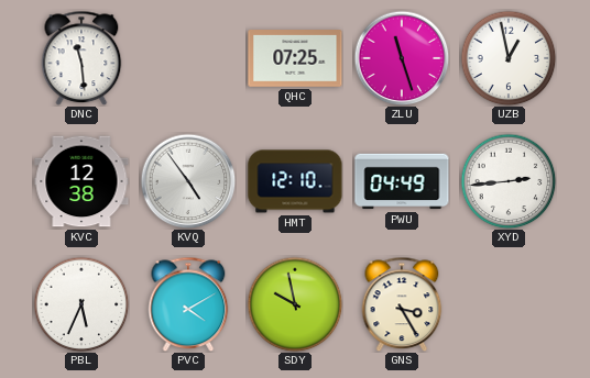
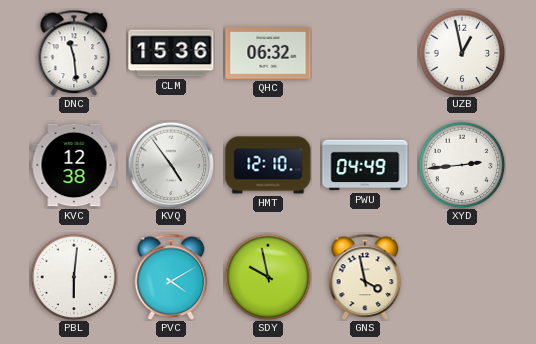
CLM: none -> 15:36 (171, 53)
QHC: 07:25 -> 06:32 (268, 54)
ZLU: 11:27 -> none (402, 58)
PBL: 5:34 -> 6:01 (74, 277)
GNS: 3:25 -> 3:58 (365, 277)
